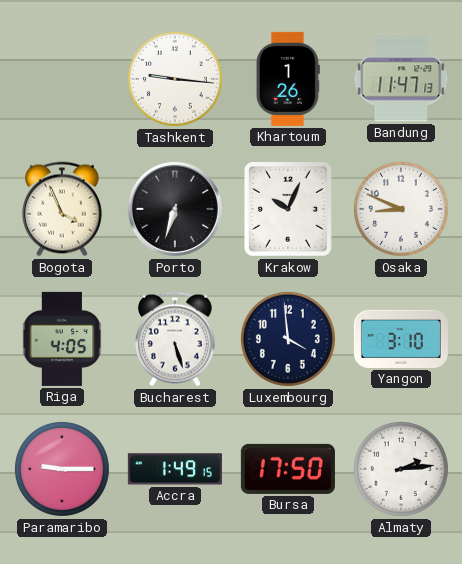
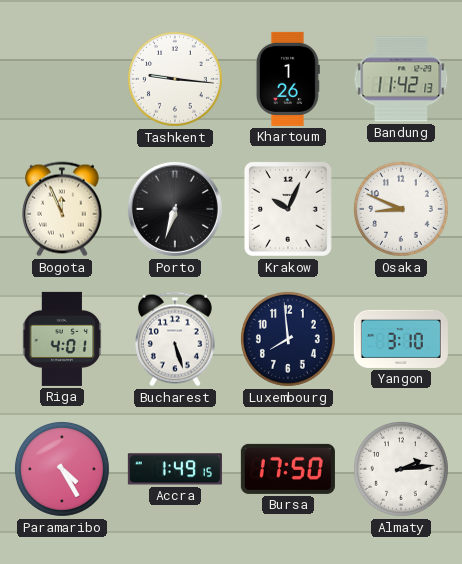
Bandung: 11:47 -> 11:42 (401, 79)
Bogota: 3:56 -> 11:56 (62, 209)
Riga: 4:05 -> 4:01 (62, 339)
Luxembourg: 3:59 -> 7:59 (288, 339)
Paramaribo: 9:15 -> 4:25 (62, 469)
